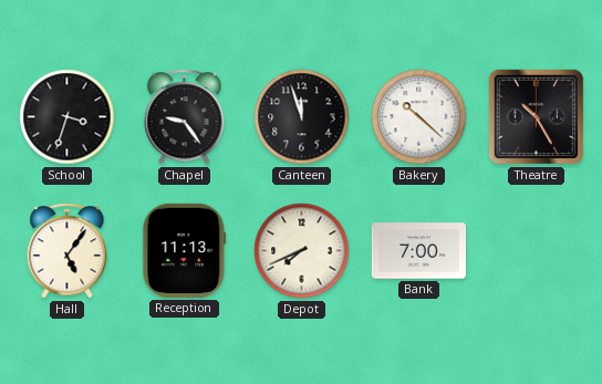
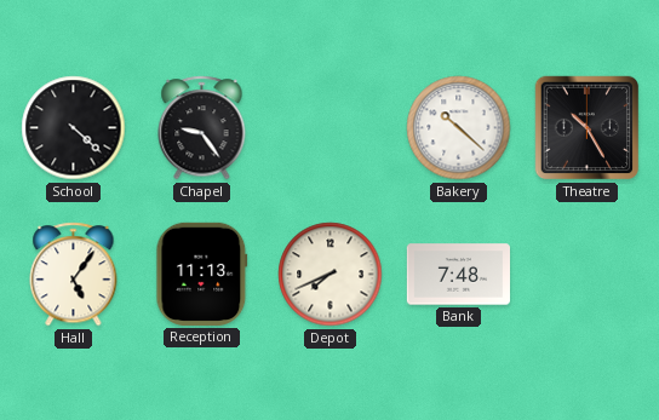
School: 3:33 -> 4:22 (74, 128)
Canteen: 11:57 -> none (302, 117)
Bank: 7:00 -> 7:48 (458, 275)
